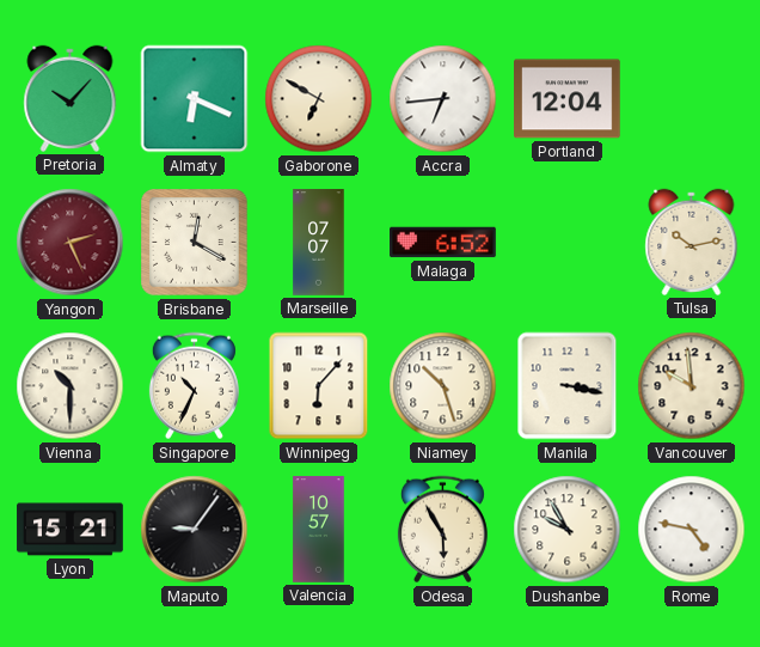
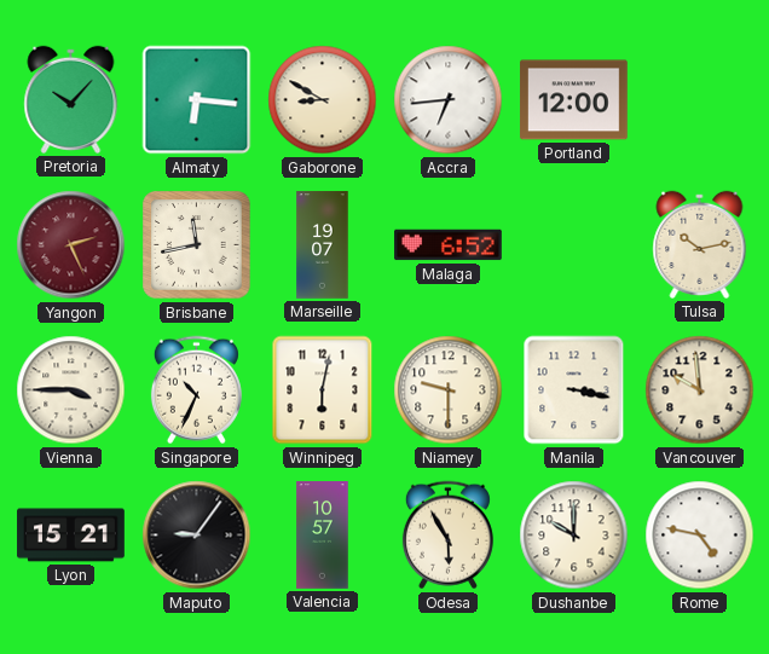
Almaty: 6:19 -> 6:16 (197, 100)
Gaborone: 6:50 -> 8:50 (323, 100)
Portland: 12:04 -> 12:00 (574, 100)
Brisbane: 12:20 -> 11:43 (197, 245)
Marseille: 07:07 -> 19:07 (323, 245)
Vienna: 10:30 -> 3:45 (71, 390)
Winnipeg: 6:07 -> 6:02 (323, 390)
Niamey: 10:27 -> 9:30 (449, 390)
Dushanbe: 9:55 -> 10:00 (574, 536)
